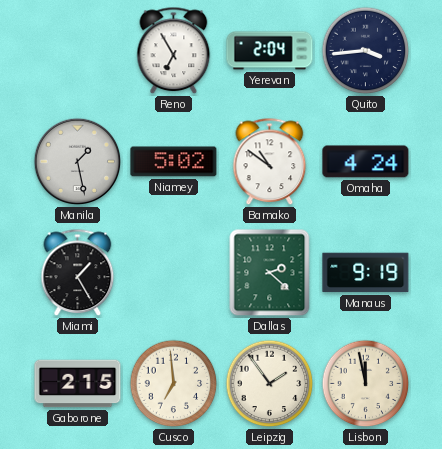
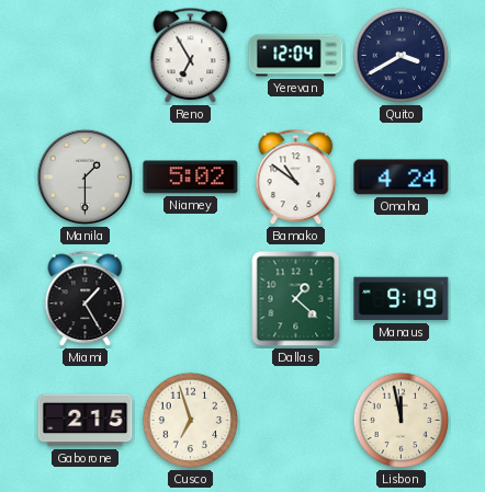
Yerevan: 2:04 -> 12:04 (296, 56)
Quito: 3:44 -> 3:40 (402, 56)
Manila: 1:28 -> 1:30 (86, 178)
Dallas: 2:22 -> 1:22 (296, 299)
Cusco: 6:59 -> 6:57 (191, 421)
Leipzig: 1:54 -> none (270, 384)
